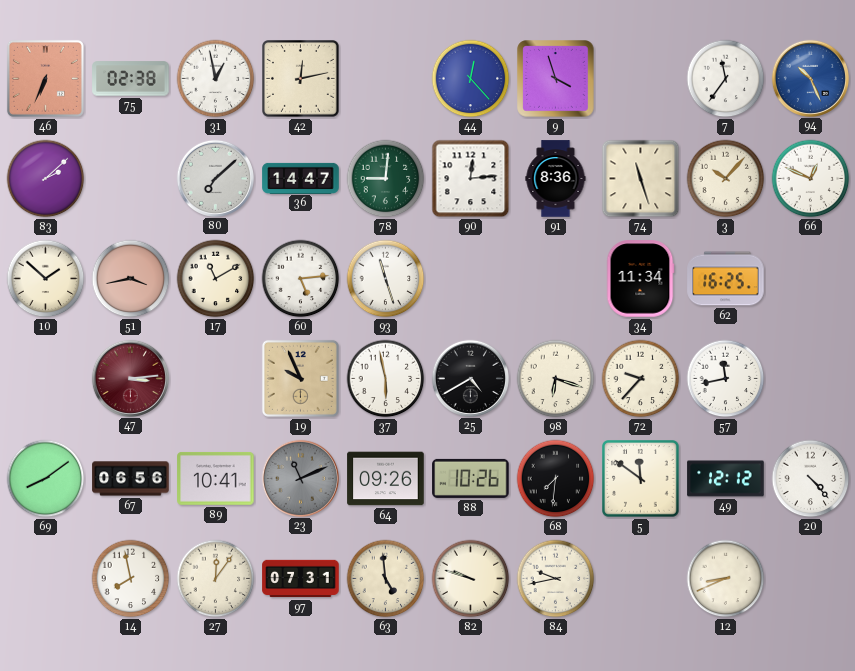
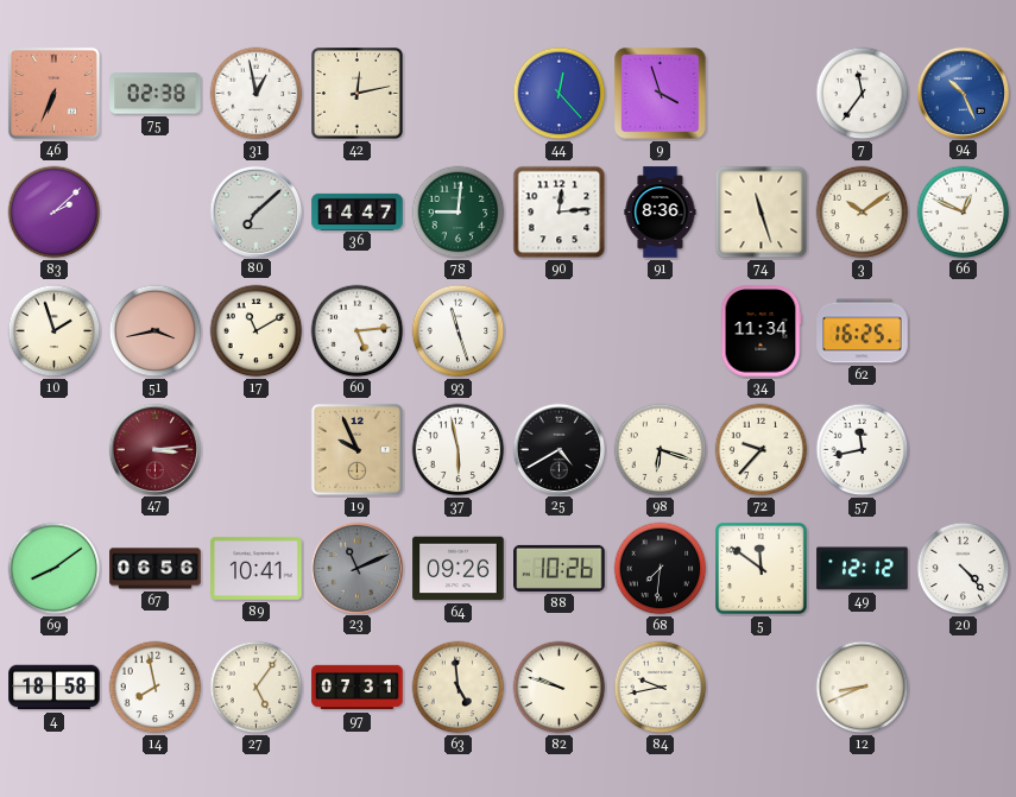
3: 10:07 -> 10:09 (863, 213)
10: 1:52 -> 1:57 (55, 331)
4: none -> 18:58 (55, 688)
27: 12:06 -> 5:06 (257, 688)
